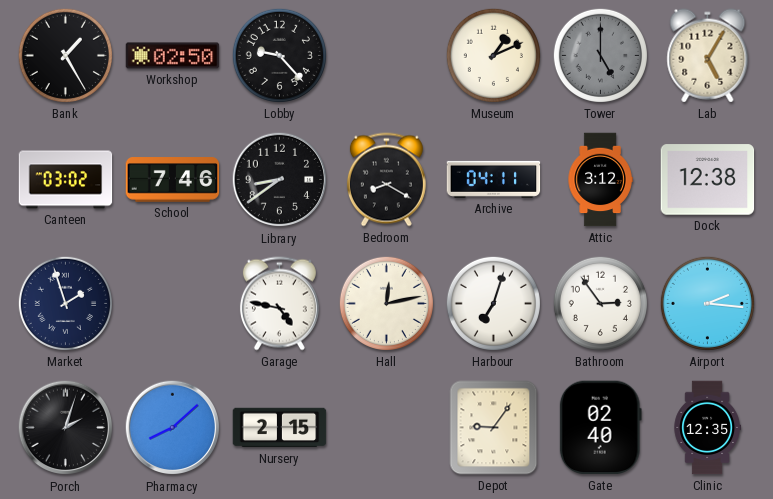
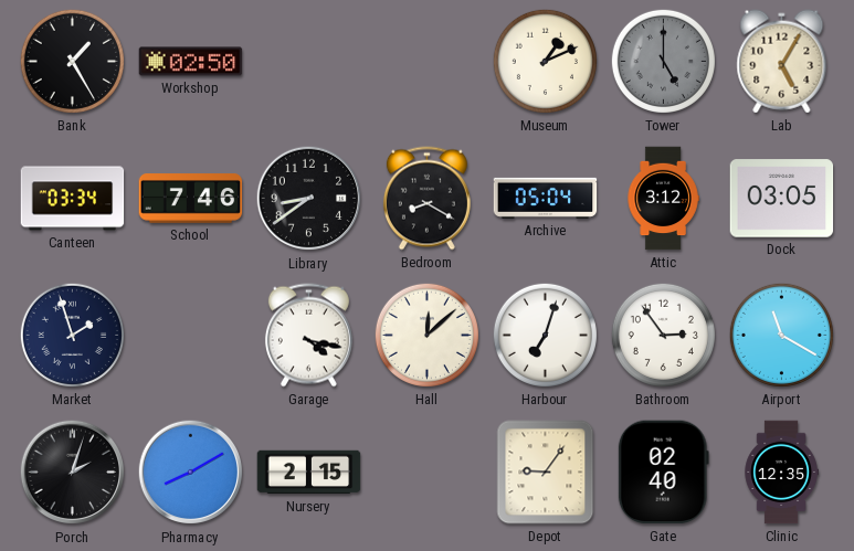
Lobby: 9:23 -> none (279, 55)
Canteen: 03:02 -> 03:34 (73, 199)
Archive: 04:11 -> 05:04 (546, 198)
Dock: 12:38 -> 03:05 (782, 199)
Garage: 4:47 -> 4:17 (308, 336)
Hall: 12:13 -> 12:08 (426, 335)
Airport: 2:16 -> 11:20 (781, 335)
Pharmacy: 8:08 -> 8:10 (191, 473)
